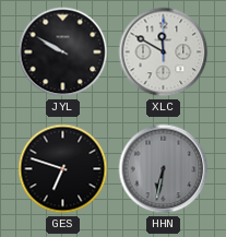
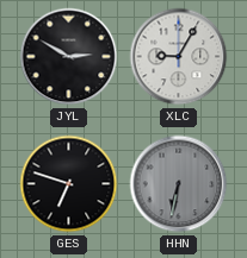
JYL: 9:50 -> 2:50 (69, 57)
XLC: 11:50 -> 9:05 (179, 57)
